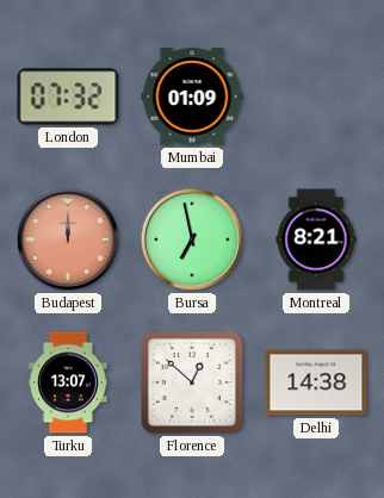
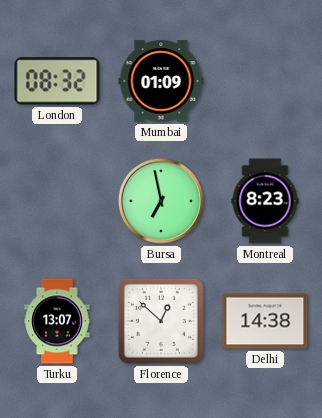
London: 07:32 -> 08:32 (57, 81)
Budapest: 12:00 -> none (68, 239)
Montreal: 8:21 -> 8:23 (265, 201)
